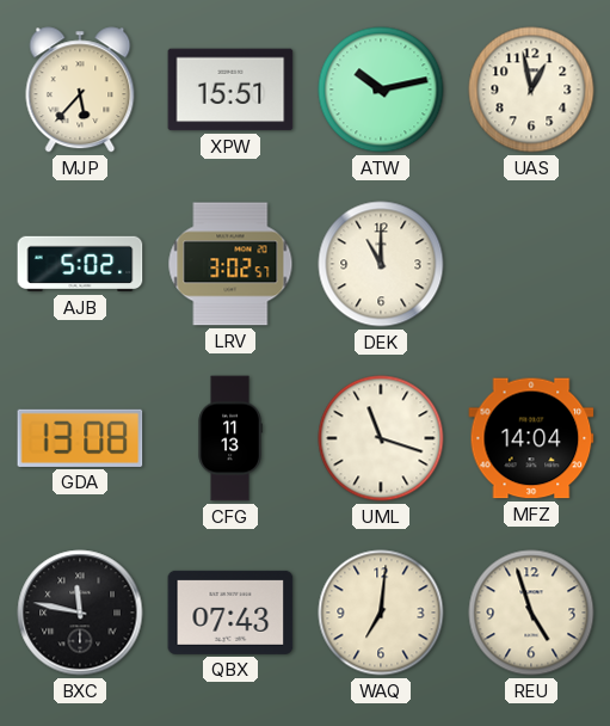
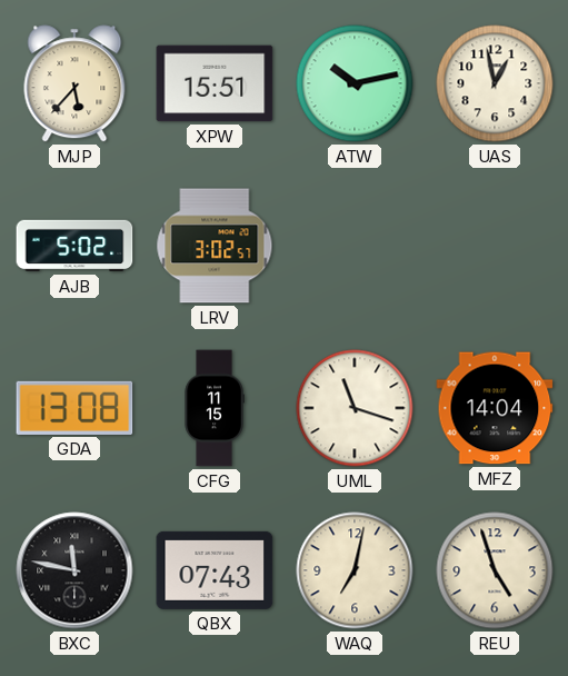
DEK: 11:00 -> none (381, 264)
CFG: 11:13 -> 11:15 (215, 408)
WAQ: 7:01 -> 7:02 (355, 570)
